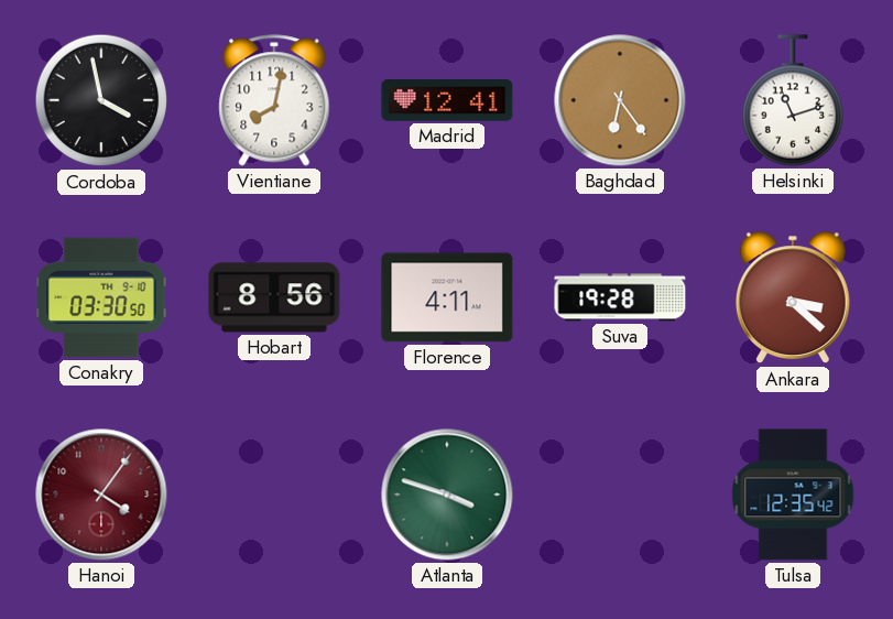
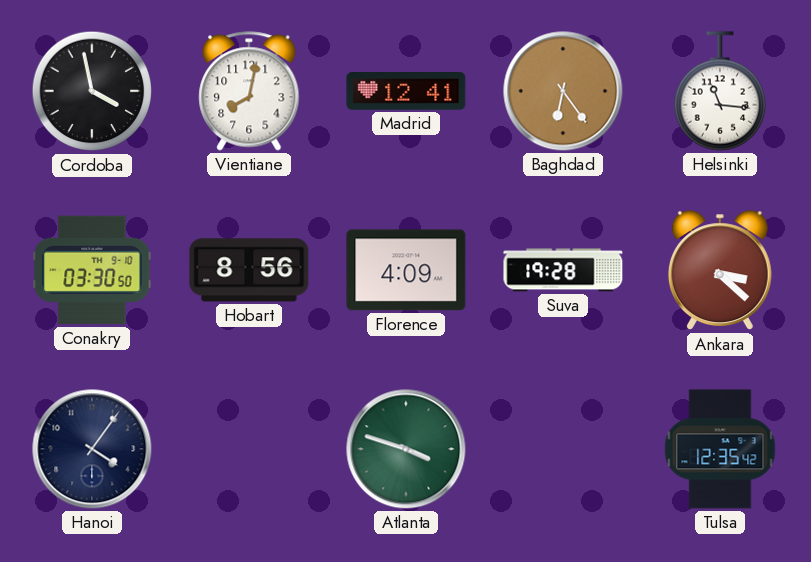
Helsinki: 11:12 -> 11:16 (719, 91)
Florence: 4:11 -> 4:09 (406, 270)
Hanoi dial: burgundy -> navy (92, 449)
